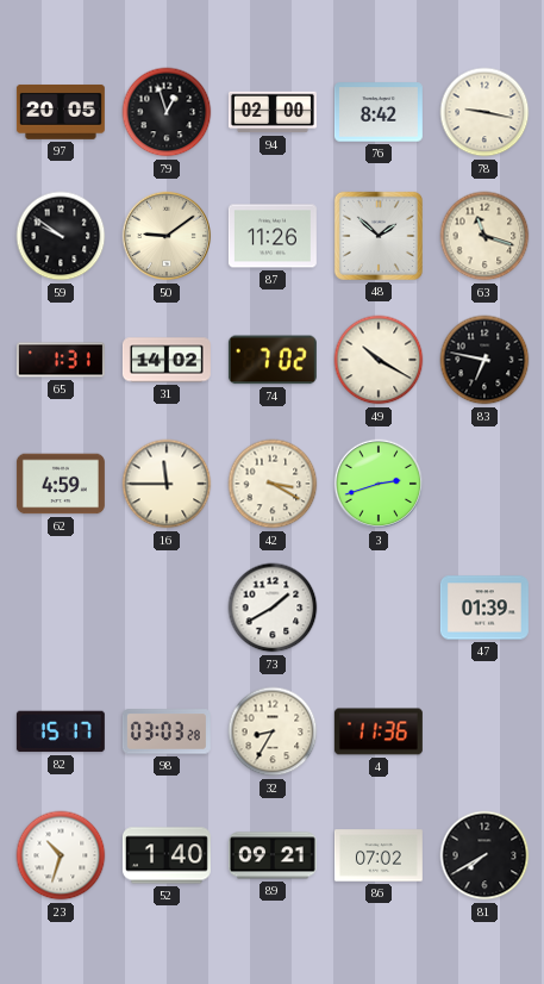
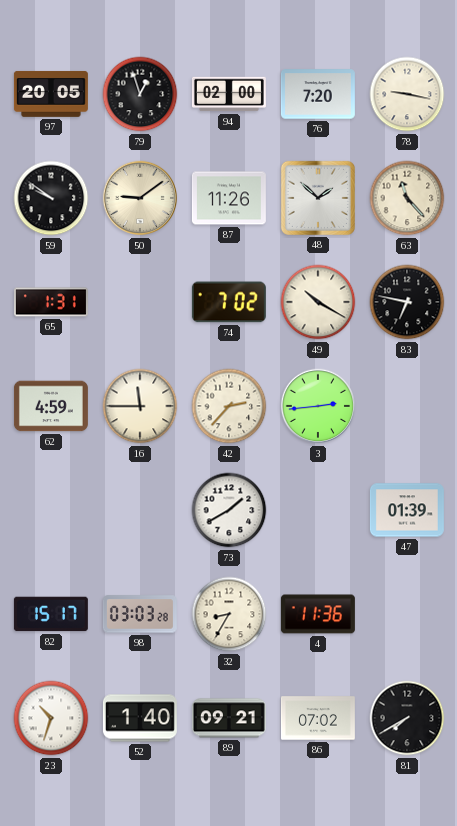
76: 8:42 -> 7:20 (318, 94)
63: 11:18 -> 11:23 (407, 198)
31: 14:02 -> none (167, 360)
42: 3:20 -> 2:37 (229, 406)
3: 2:42 -> 2:44 (318, 406)
